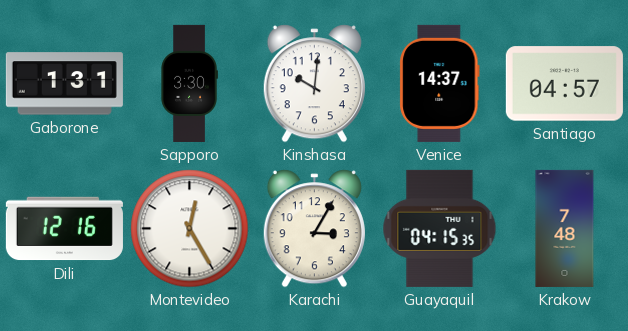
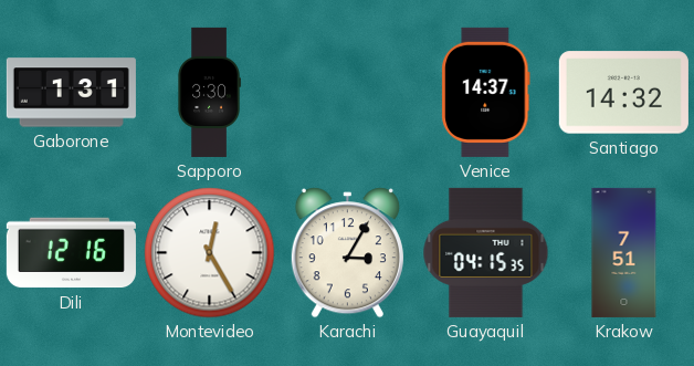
Kinshasa: 10:01 -> none (314, 84)
Santiago: 04:57 -> 14:32 (623, 93)
Krakow: 7:48 -> 7:51 (624, 252)
